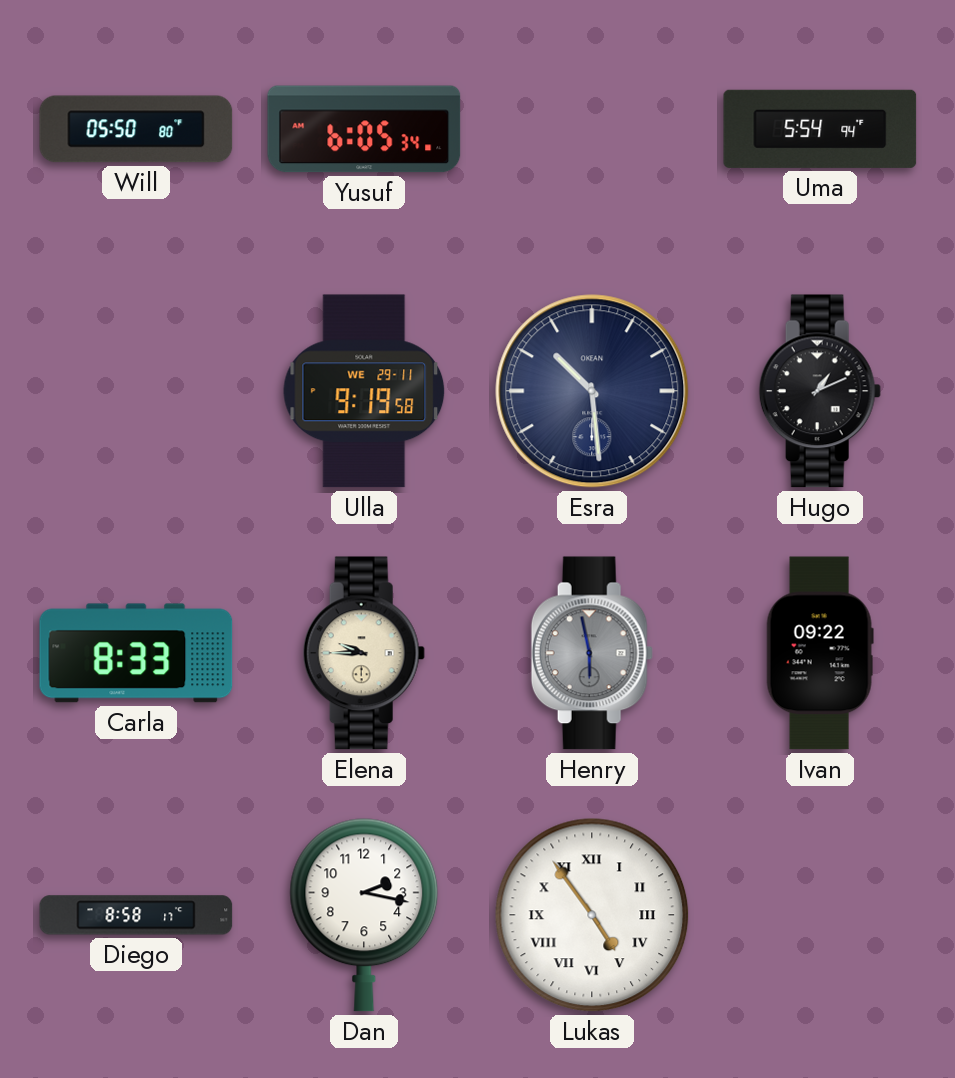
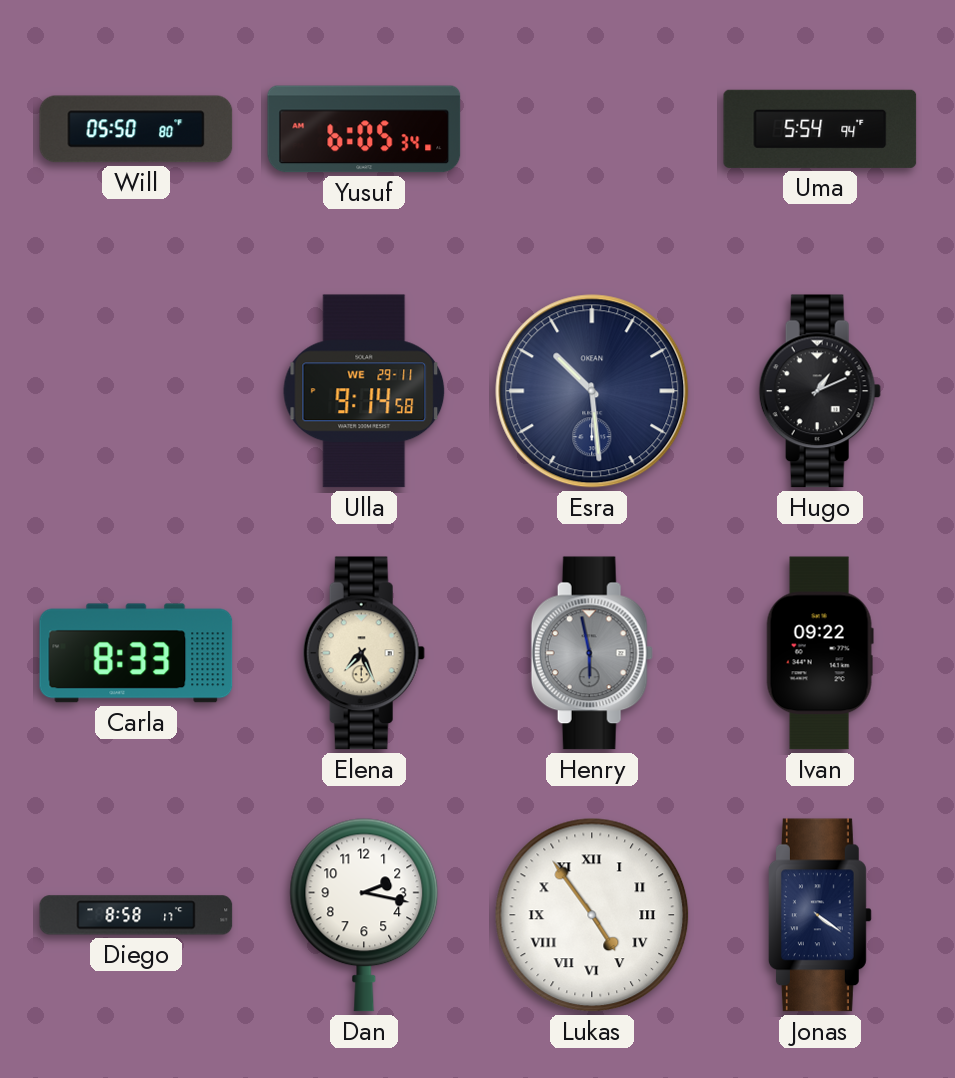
Ulla: 9:19 -> 9:14 (364, 391)
Elena: 9:45 -> 7:26 (364, 653)
Jonas: none -> 4:21 (820, 915)
